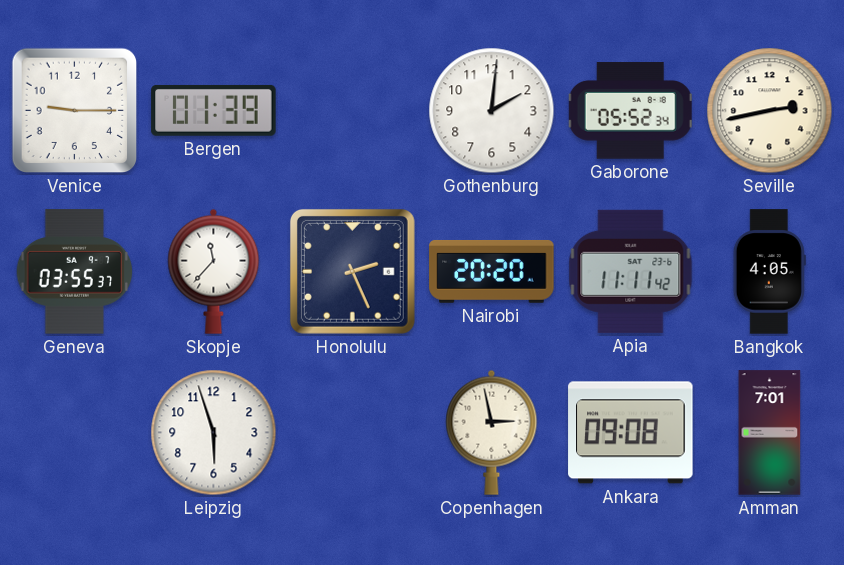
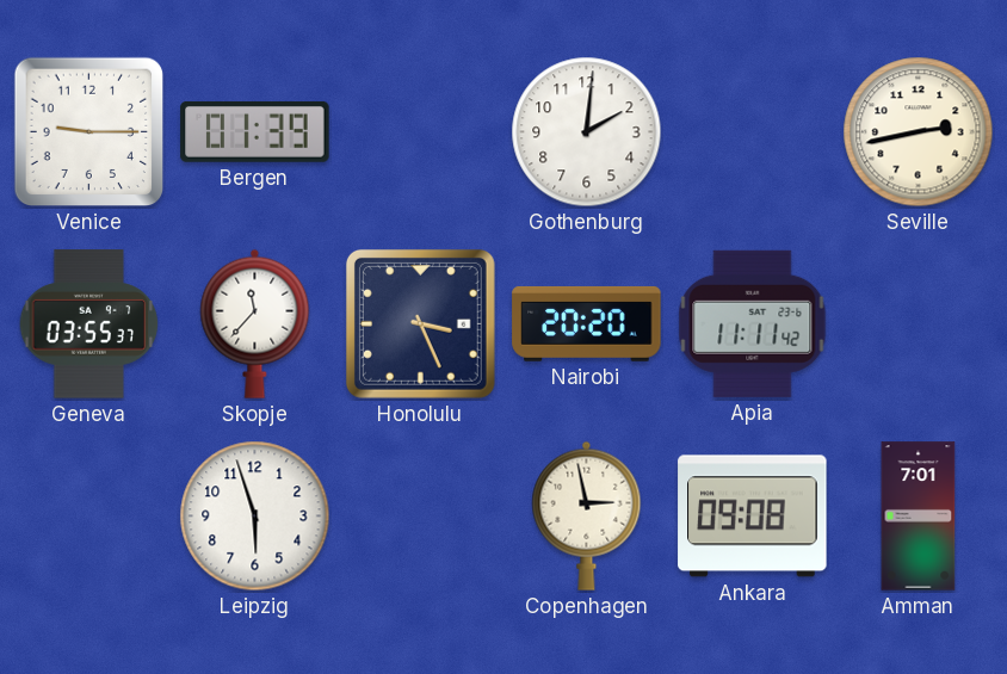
Gaborone: 05:52 -> none (630, 111)
Honolulu: 2:26 -> 3:26 (420, 323)
Bangkok: 4:05 -> none (769, 272)
